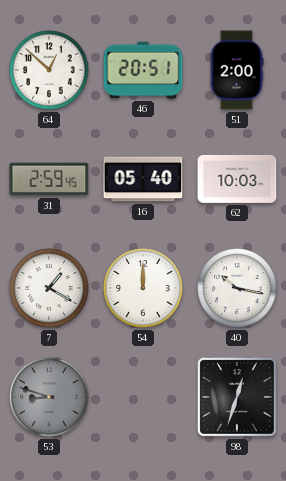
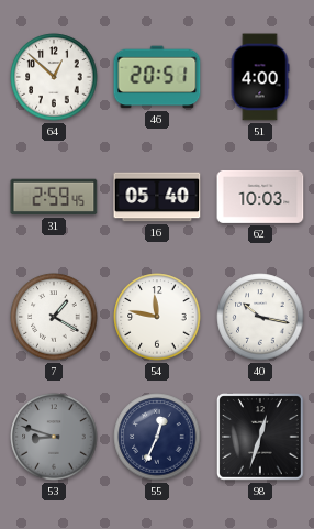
51: 2:00 -> 4:00 (260, 77)
54: 12:00 -> 11:47 (157, 317)
55: none -> 12:34 (157, 437)
